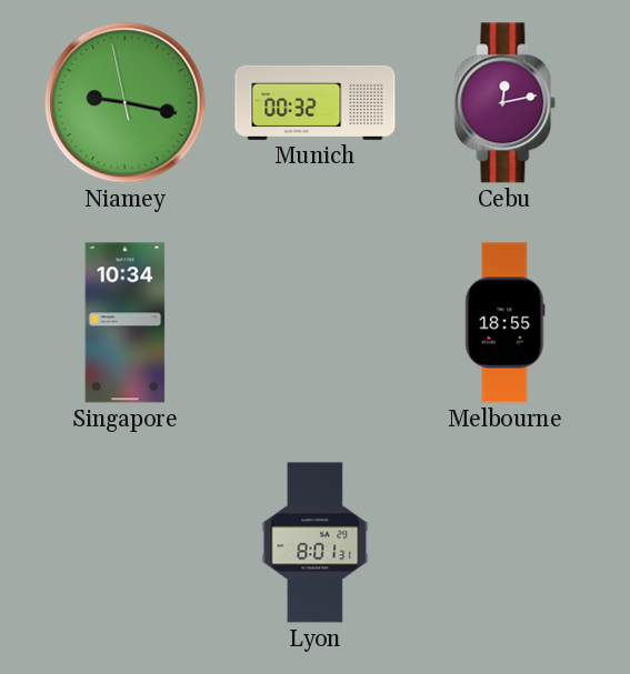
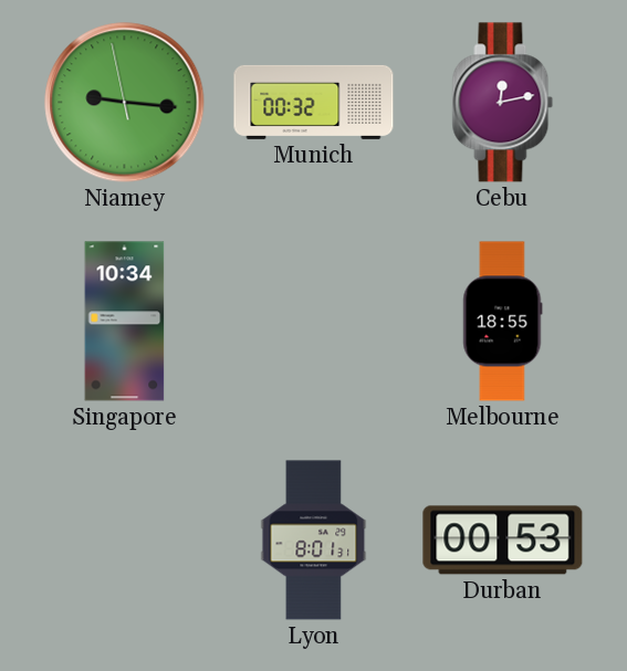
Niamey: 9:16 -> 9:15 (125, 103)
Durban: none -> 00:53 (503, 541)
